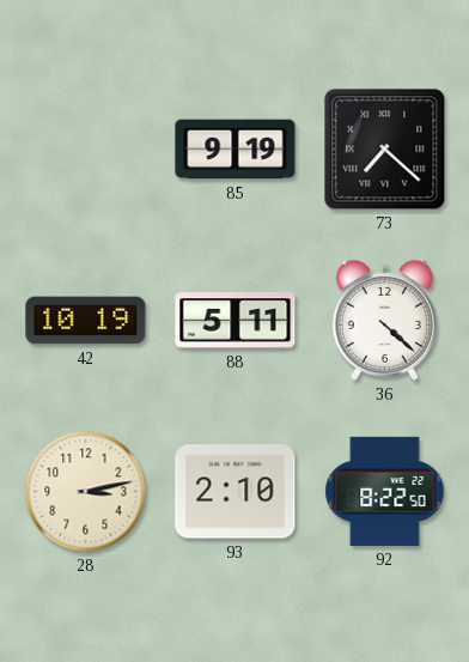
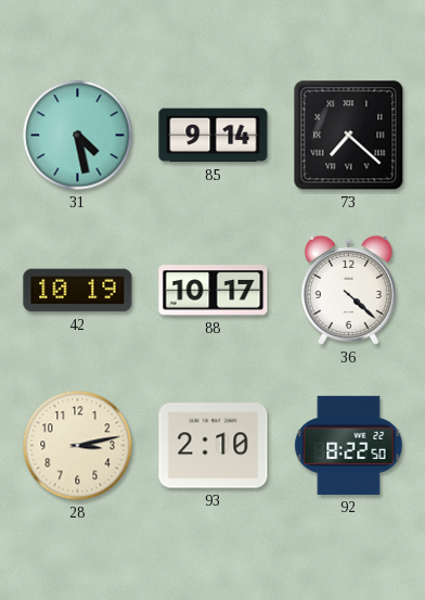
31: none -> 4:28 (78, 136)
85: 9:19 -> 9:14 (214, 136)
88: 5:11 -> 10:17 (214, 291)
